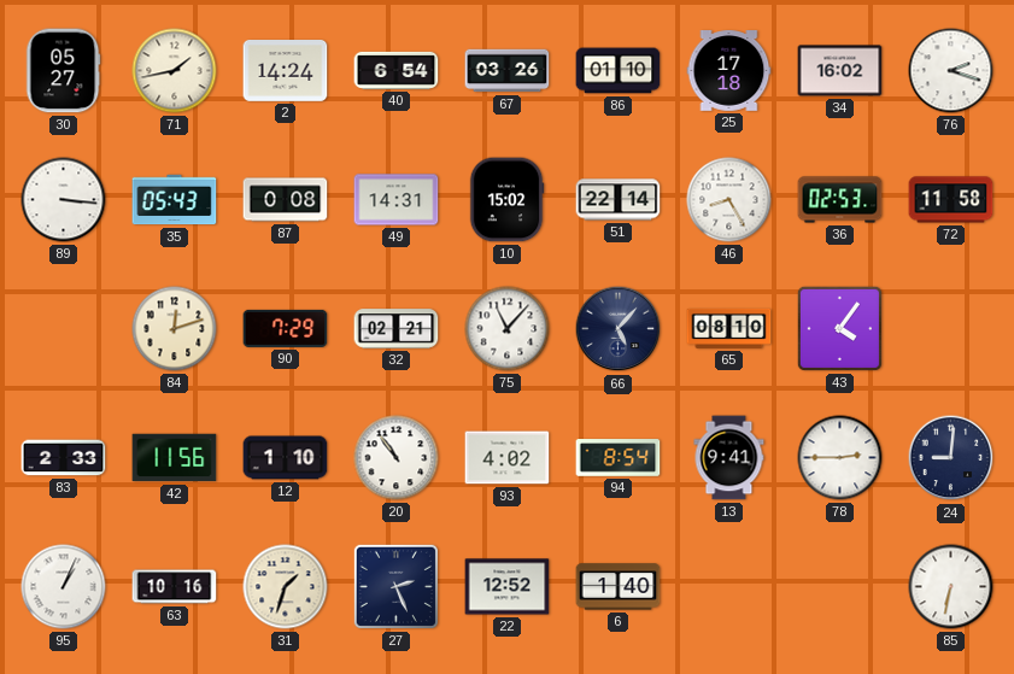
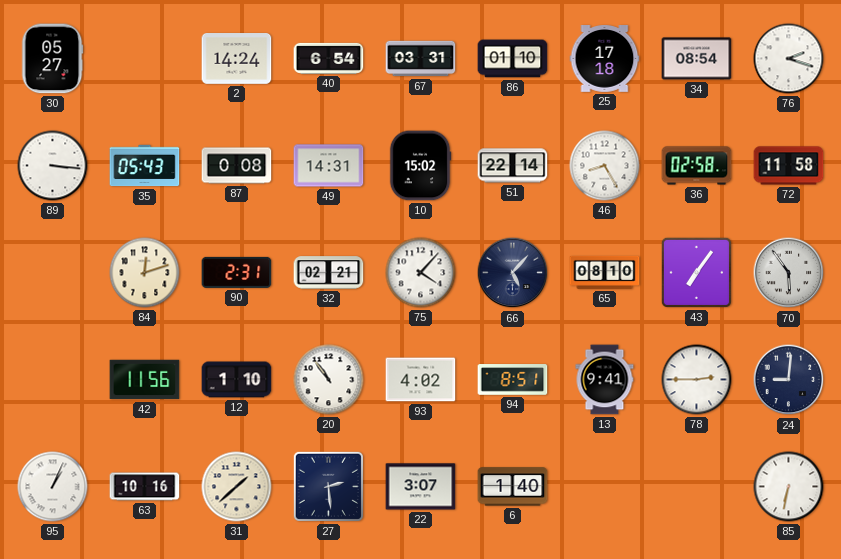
71: 1:43 -> none (175, 71)
67: 03:26 -> 03:31 (421, 59)
34: 16:02 -> 08:54 (697, 59)
36: 02:53 -> 02:58 (697, 166)
90: 7:29 -> 2:31 (237, 272)
75: 11:07 -> 4:07 (421, 273)
43: 4:06 -> 7:06 (696, 272)
70: none -> 5:54 (789, 273)
83: 2:33 -> none (64, 458)
94: 8:54 -> 8:51 (513, 380)
31: 1:33 -> 1:38 (237, 487)
27: 2:26 -> 2:29 (328, 486)
22: 12:52 -> 3:07 (421, 487)
